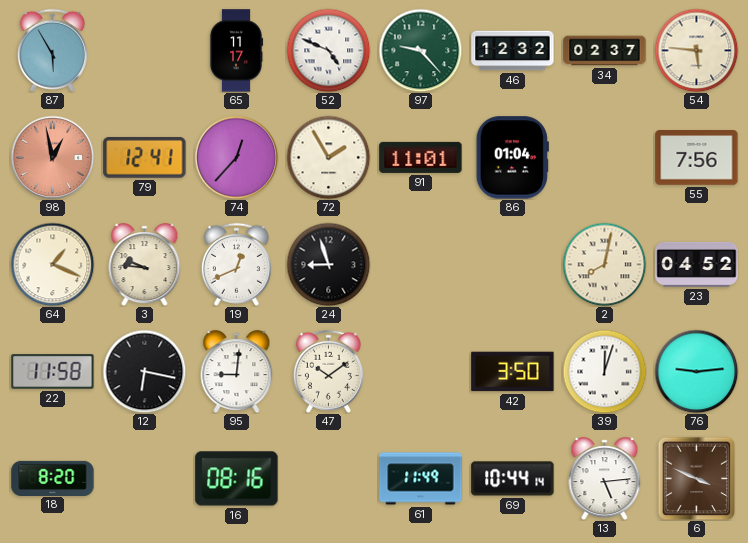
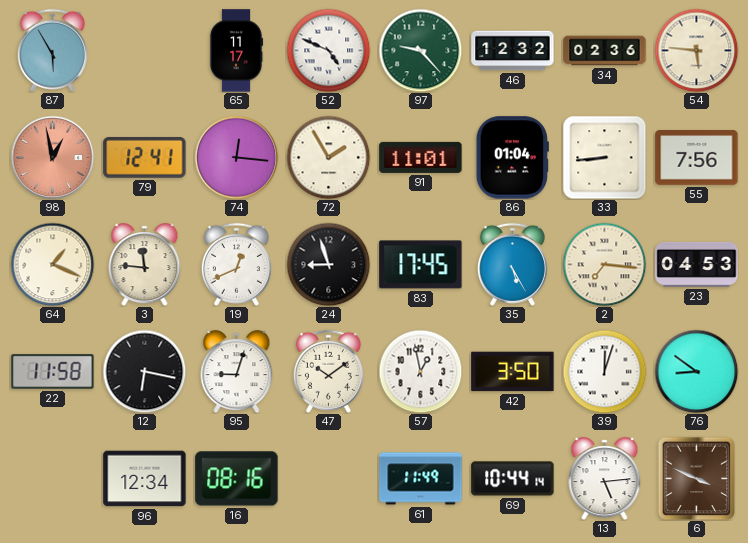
34: 02:37 -> 02:36 (605, 51)
74: 12:37 -> 12:16 (236, 157)
33: none -> 8:44 (604, 157)
3: 9:46 -> 11:46 (145, 265)
83: none -> 17:45 (421, 265)
35: none -> 5:25 (512, 264)
2: 8:02 -> 7:16 (604, 264)
23: 04:52 -> 04:53 (697, 264)
95: 9:01 -> 9:03 (237, 372)
57: none -> 12:58 (420, 371)
76: 9:14 -> 8:51 (696, 371)
18: 8:20 -> none (53, 478)
96: none -> 12:34 (145, 479)
